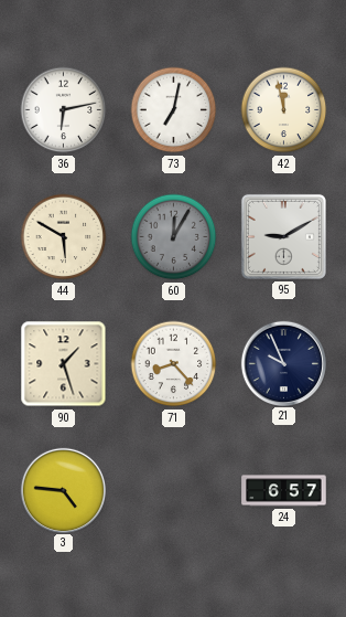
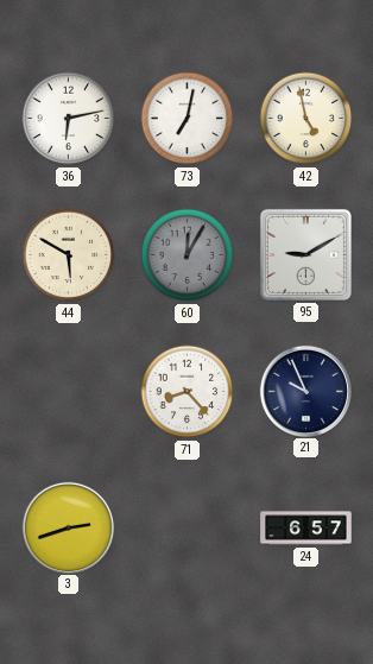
42: 11:58 -> 4:58 (306, 119)
90: 1:27 -> none (64, 364)
3: 4:46 -> 2:42 (68, 527)
